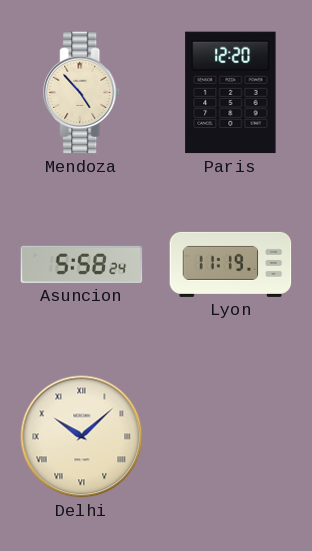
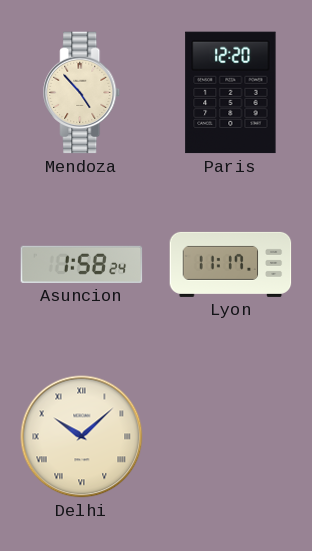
Asuncion: 5:58 -> 1:58 (82, 264)
Lyon: 11:19 -> 11:17 (231, 264)
